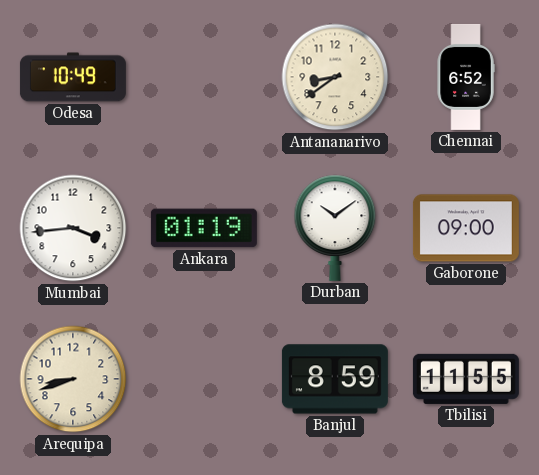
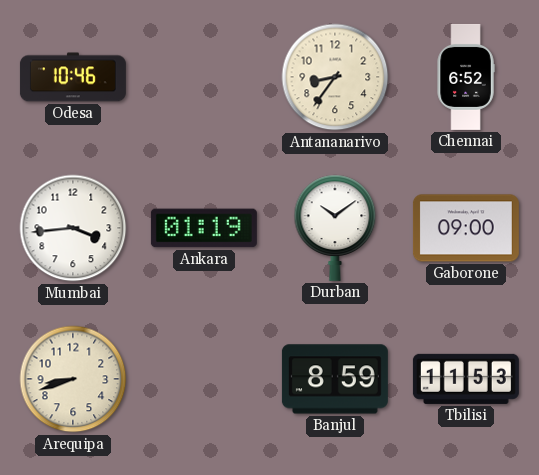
Odesa: 10:49 -> 10:46 (73, 77)
Antananarivo: 8:39 -> 8:36 (335, 77)
Tbilisi: 11:55 -> 11:53 (466, 379)
